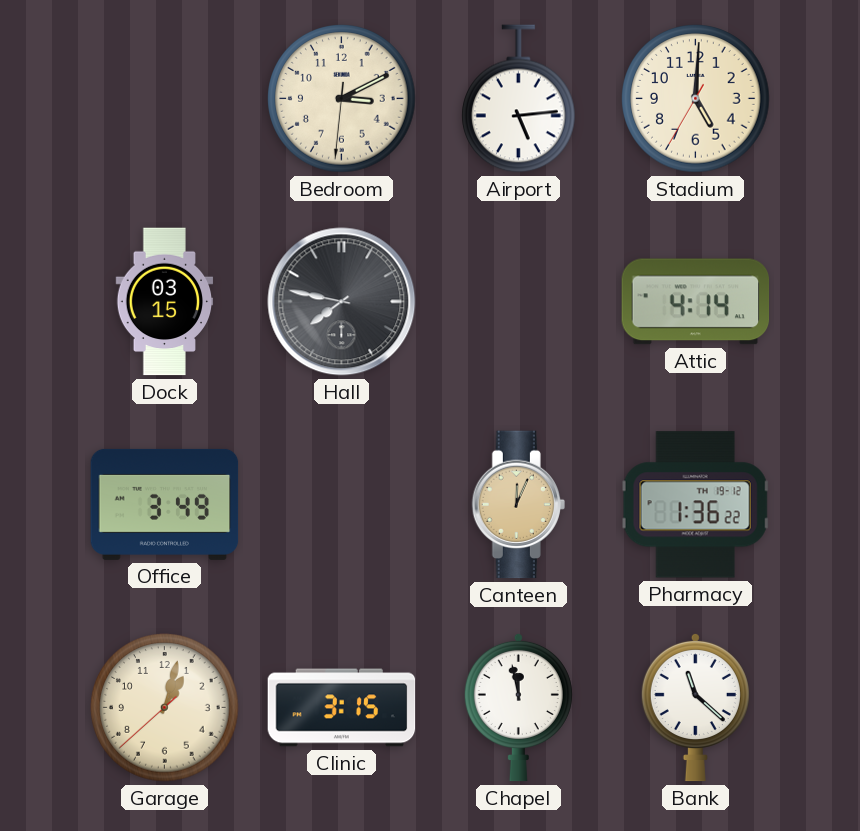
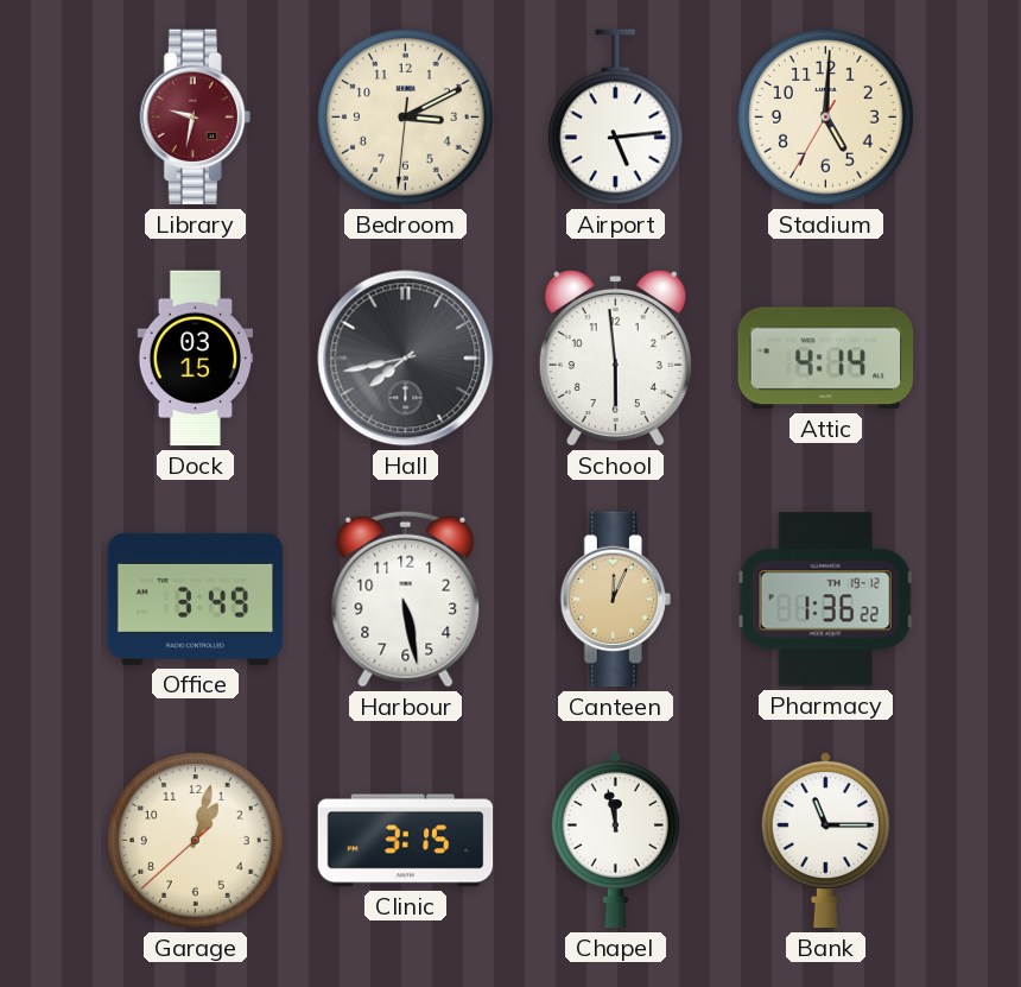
Library: none -> 9:32 (195, 118)
Hall: 7:47 -> 7:43 (406, 359)
School: none -> 5:59 (615, 358)
Harbour: none -> 5:28 (406, 599)
Bank: 11:22 -> 11:15 (825, 840)
